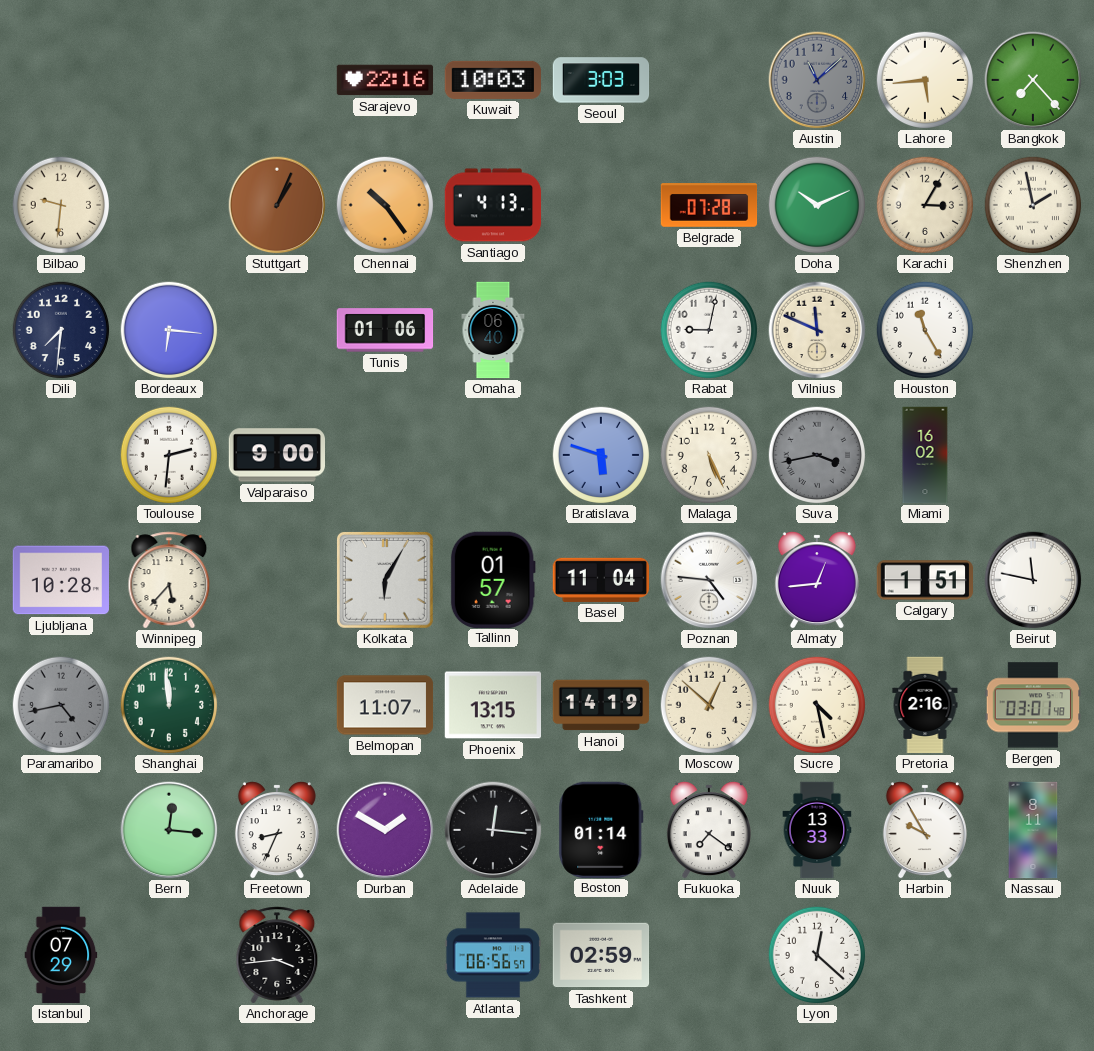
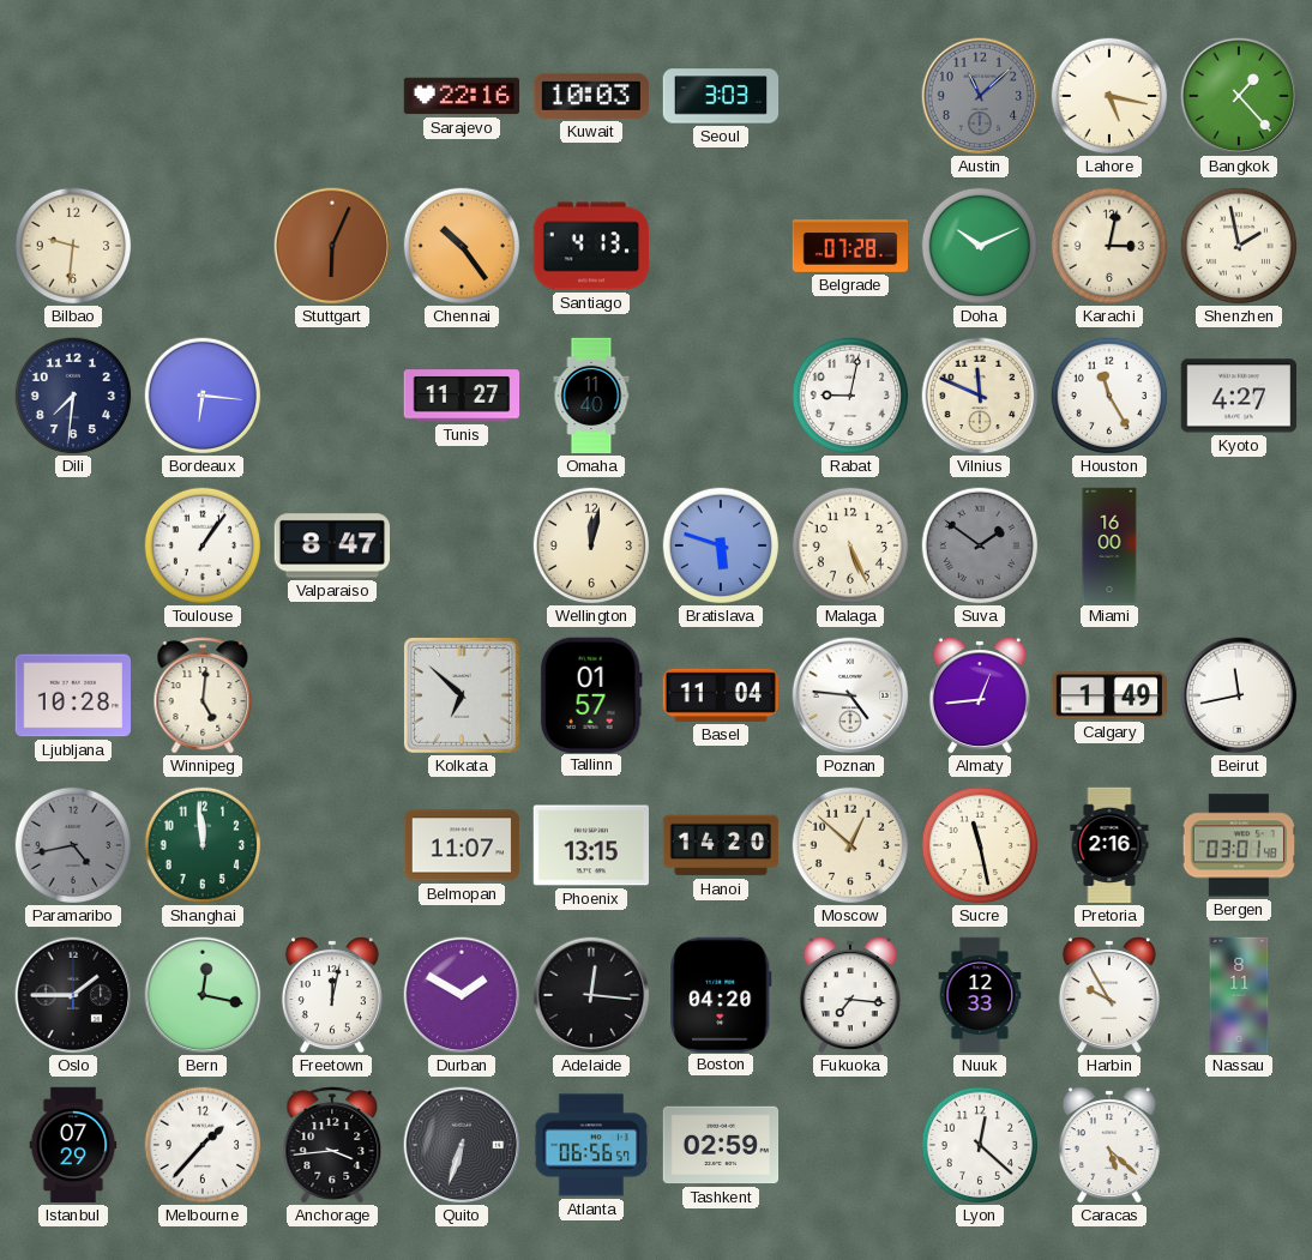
Lahore: 5:44 -> 5:17 (1109, 96)
Bangkok: 7:23 -> 1:23 (1239, 96)
Stuttgart: 1:04 -> 6:04 (332, 246)
Karachi: 3:05 -> 3:02 (1109, 246)
Tunis: 01:06 -> 11:27 (462, 396)
Omaha: 06:40 -> 11:40 (591, 396)
Kyoto: none -> 4:27 (1239, 396)
Toulouse: 2:31 -> 1:06 (203, 545)
Valparaiso: 9:00 -> 8:47 (331, 545)
Wellington: none -> 12:02 (591, 545)
Suva: 3:43 -> 1:51 (980, 545)
Miami: 16:02 -> 16:00 (1109, 545)
Winnipeg: 5:37 -> 5:01 (203, 695)
Kolkata: 6:05 -> 6:52 (462, 695)
Calgary: 1:51 -> 1:49 (1109, 695)
Beirut: 11:47 -> 11:43 (1239, 695)
Hanoi: 14:19 -> 14:20 (721, 845)
Sucre: 4:28 -> 11:28 (980, 845)
Oslo: none -> 1:45 (73, 995)
Bern: 12:16 -> 12:17 (203, 995)
Freetown: 8:34 -> 12:02 (332, 995)
Boston: 01:14 -> 04:20 (721, 994)
Fukuoka: 7:21 -> 7:16 (850, 995)
Nuuk: 13:33 -> 12:33 (980, 995)
Melbourne: none -> 1:37 (203, 1145)
Quito: none -> 6:33 (462, 1145)
Caracas: none -> 5:22 (1109, 1145)
